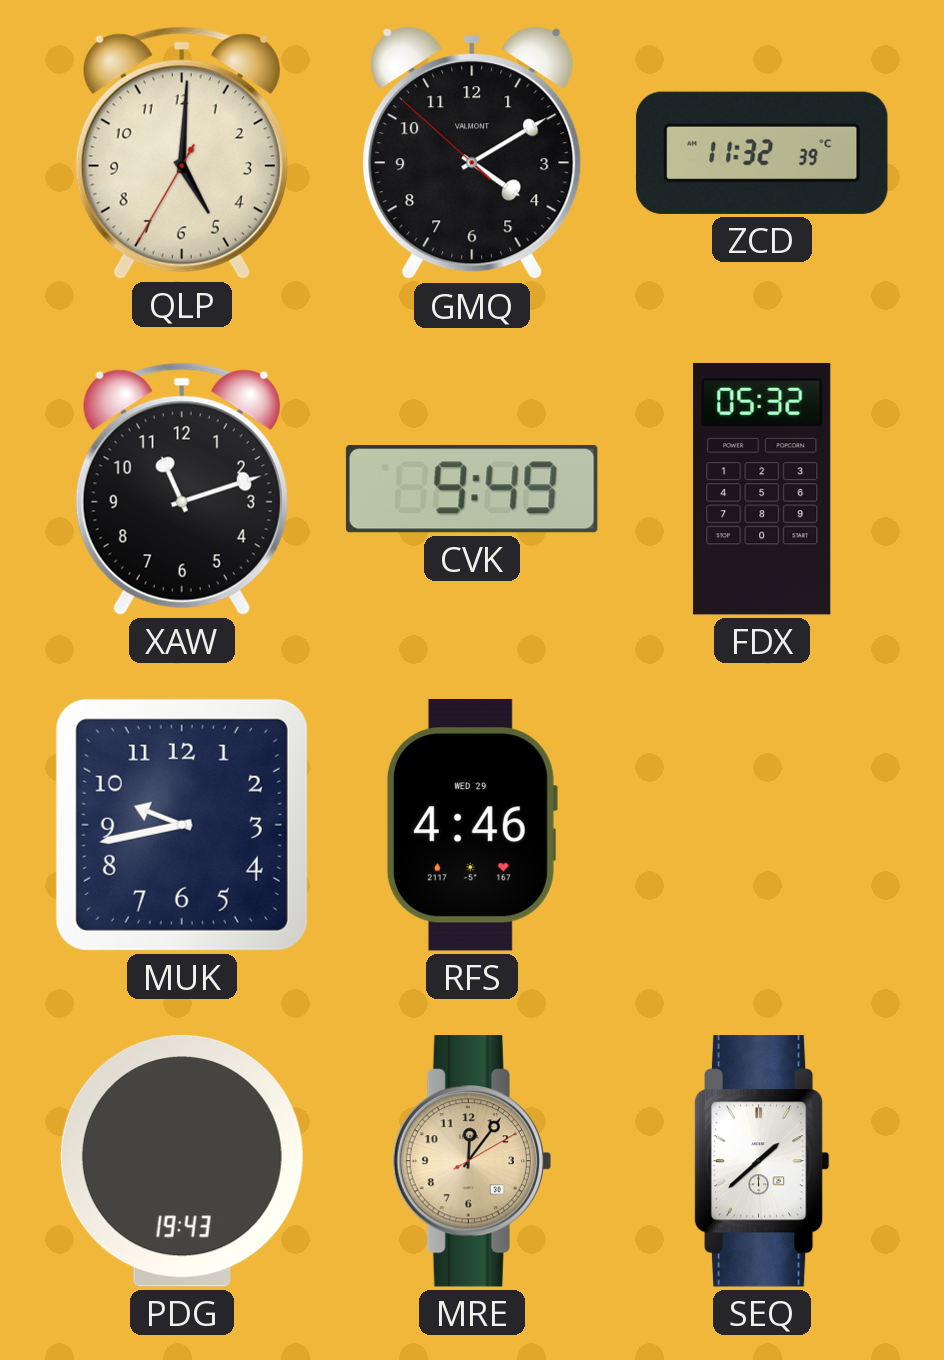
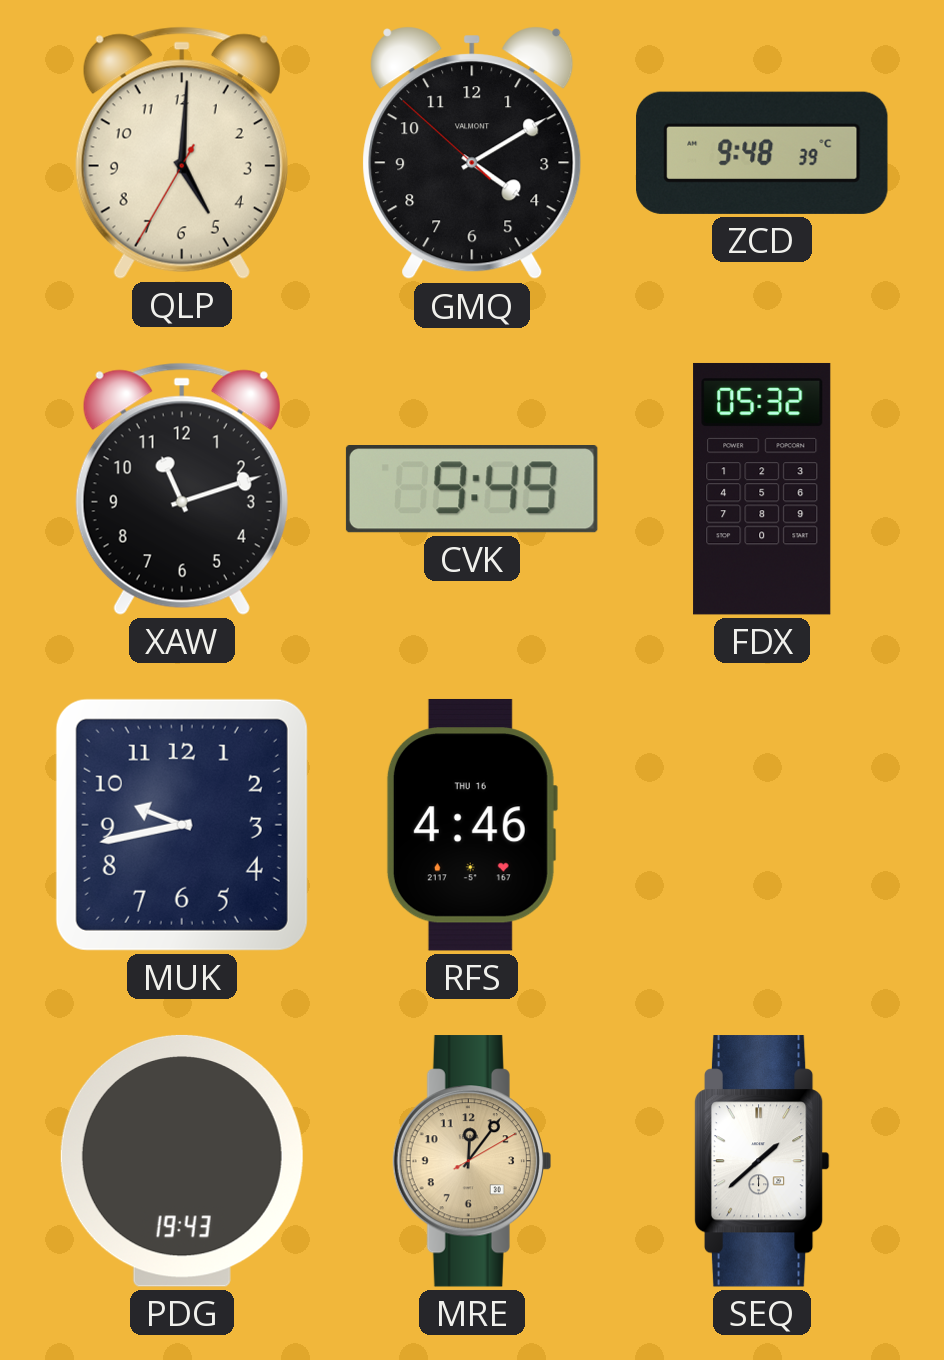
ZCD: 11:32 -> 9:48 (762, 153)
RFS date: WED 29 -> THU 16 (471, 825)
